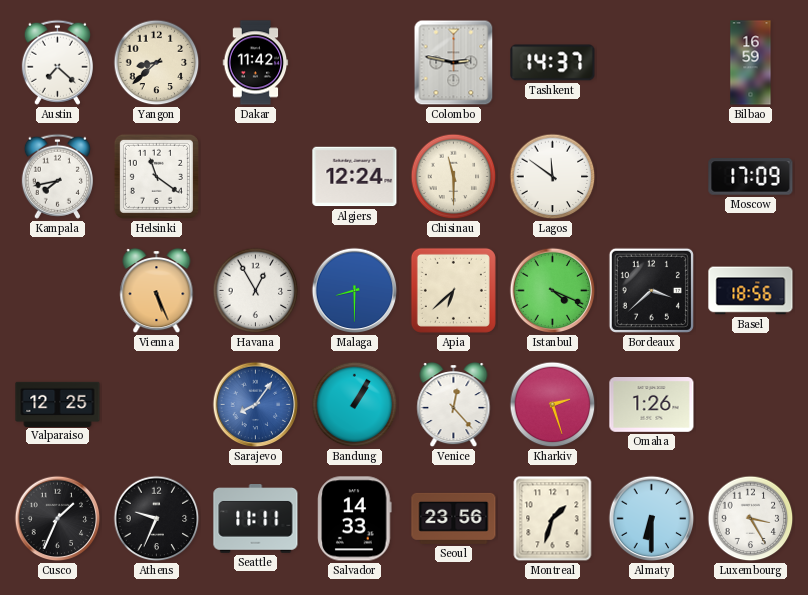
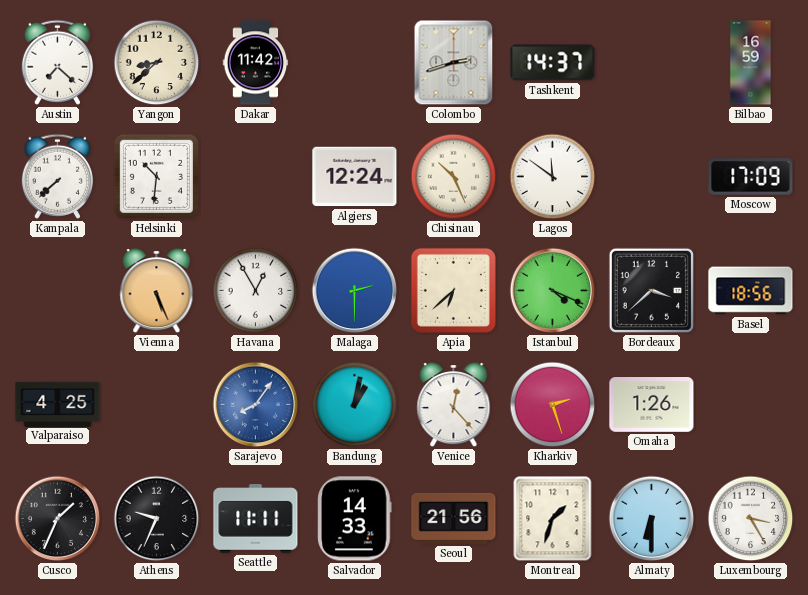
Colombo: 2:47 -> 2:42 (454, 63)
Kampala: 7:43 -> 7:38 (57, 176)
Helsinki: 11:21 -> 10:31 (156, 176)
Chisinau: 11:30 -> 10:26 (454, 177)
Malaga: 8:30 -> 2:30 (355, 291)
Valparaiso: 12:25 -> 4:25 (58, 404)
Bandung: 1:05 -> 1:02 (355, 405)
Seoul: 23:56 -> 21:56 (454, 518)
